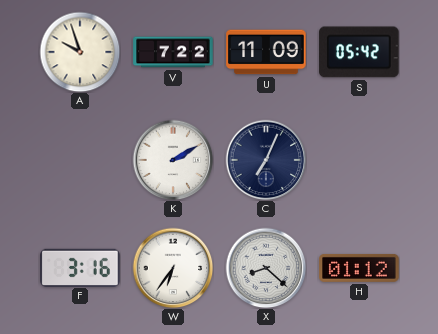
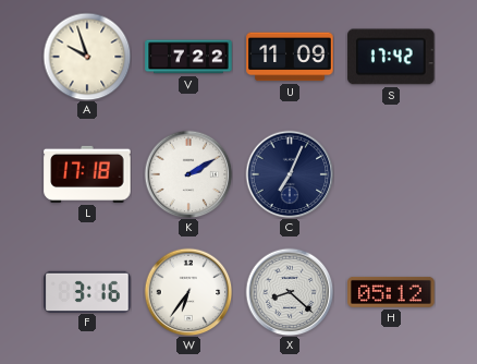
S: 05:42 -> 17:42 (391, 57)
L: none -> 17:18 (87, 174)
H: 01:12 -> 05:12 (391, 292)
